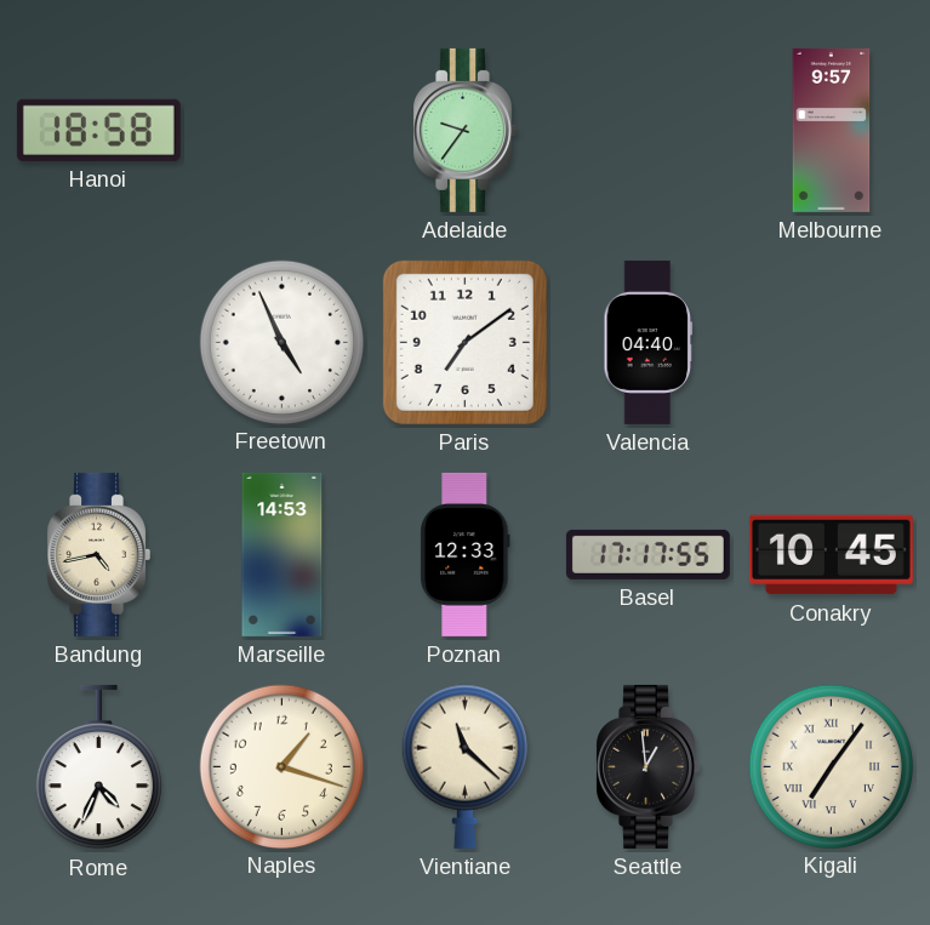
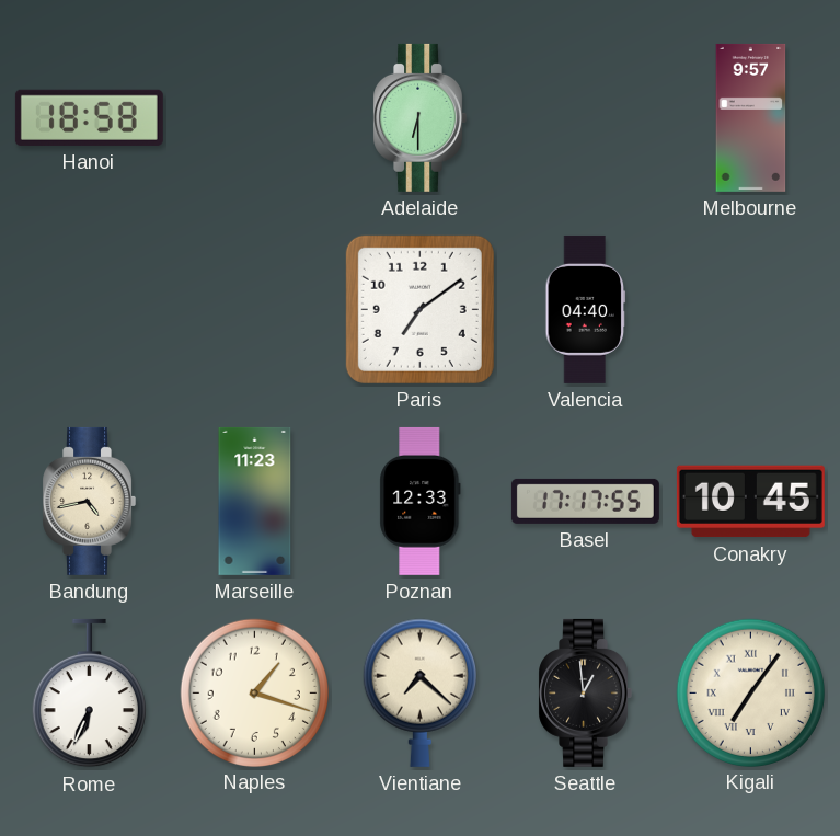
Adelaide: 9:36 -> 6:30 (419, 117)
Freetown: 4:56 -> none (281, 342)
Marseille: 14:53 -> 11:23 (255, 501)
Rome: 4:34 -> 6:34 (89, 694)
Vientiane: 11:22 -> 7:22 (419, 692)
